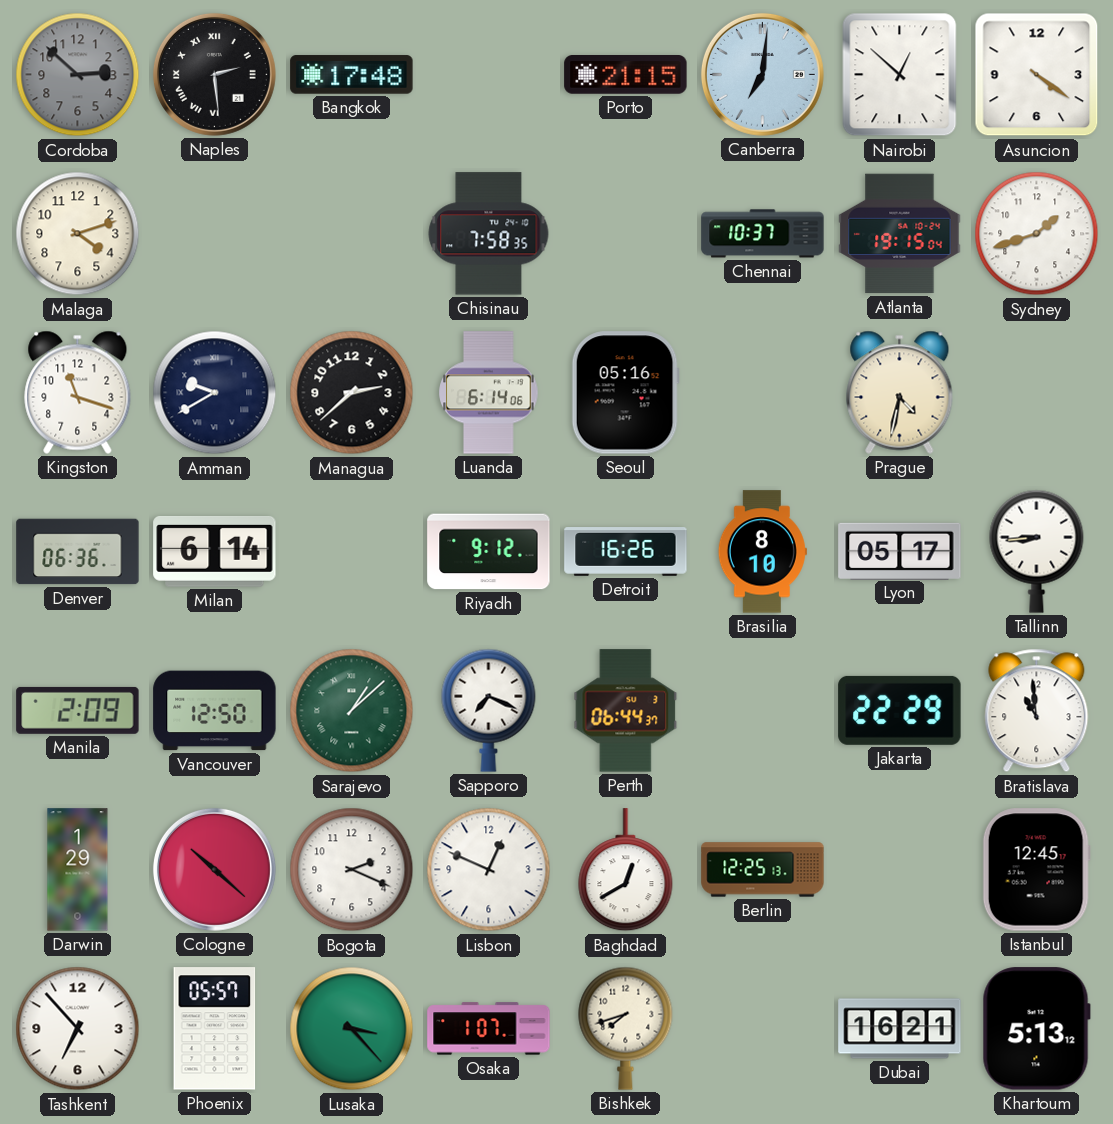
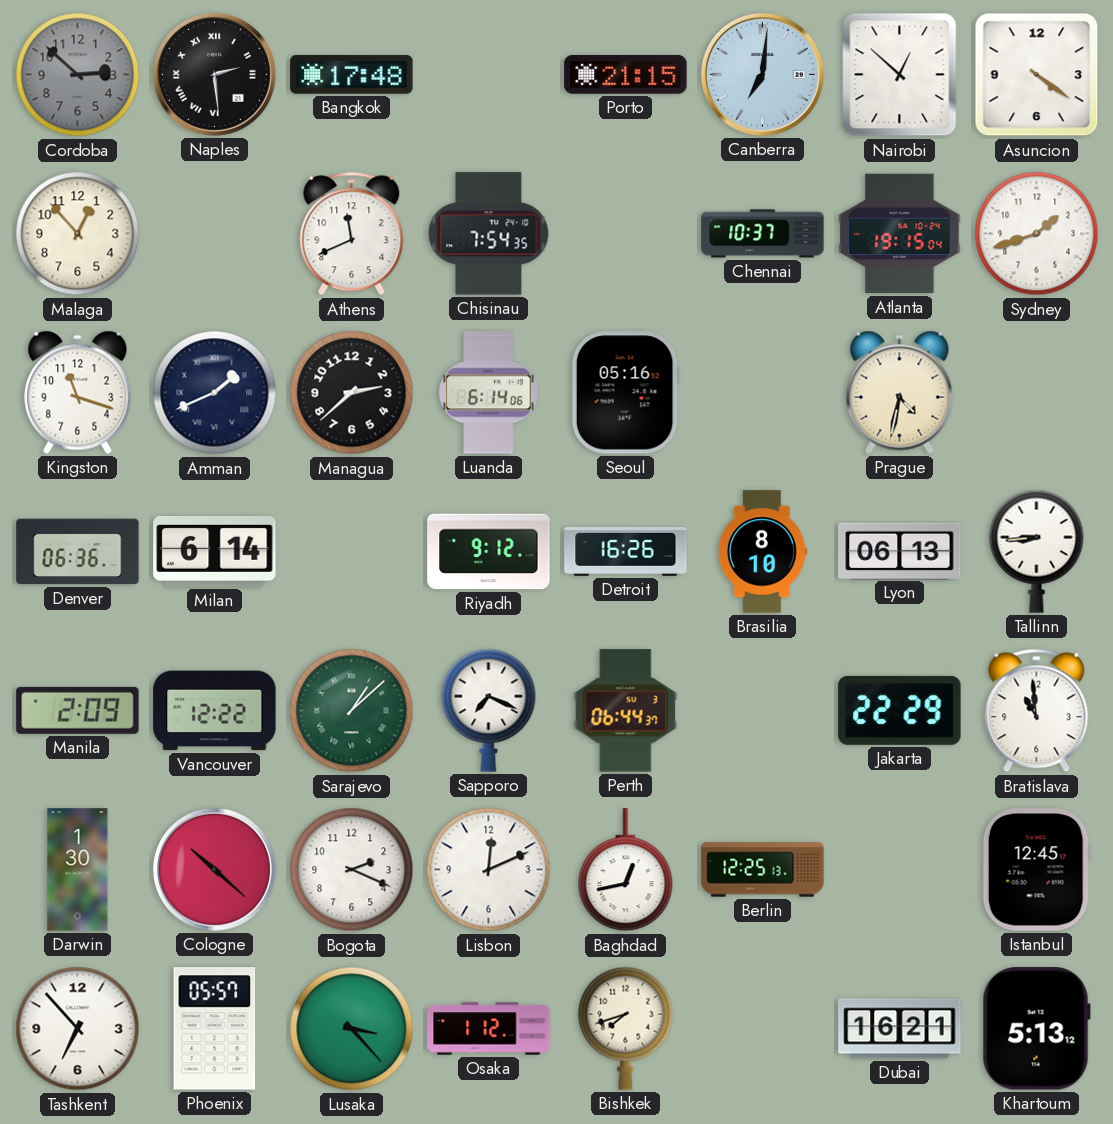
Malaga: 4:12 -> 12:53 (78, 234)
Athens: none -> 11:41 (352, 234)
Chisinau: 7:58 -> 7:54 (489, 234)
Amman: 9:40 -> 1:41 (215, 393)
Lyon: 05:17 -> 06:13 (900, 551)
Vancouver: 12:50 -> 12:22 (215, 711)
Darwin: 1:29 -> 1:30 (78, 870)
Lisbon: 12:49 -> 12:11 (489, 870)
Baghdad: 12:40 -> 12:43 (626, 870)
Osaka: 1:07 -> 1:12 (489, 1029)
